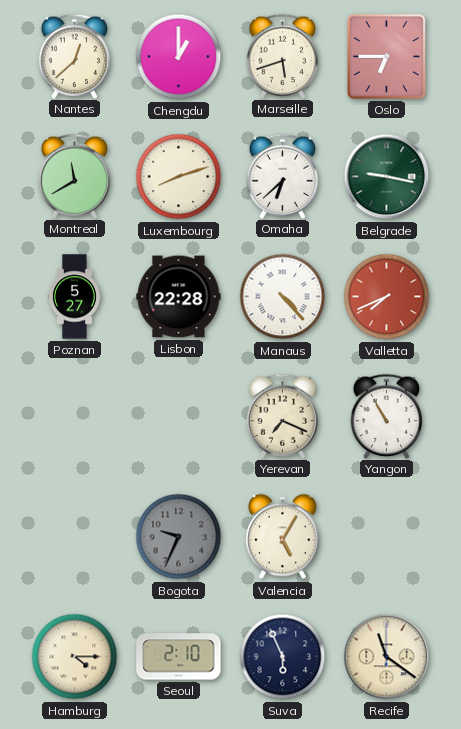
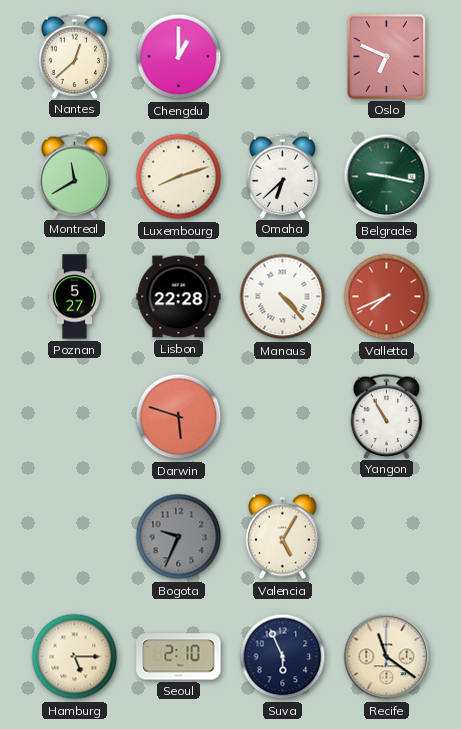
Marseille: 5:42 -> none (283, 56)
Oslo: 6:45 -> 6:49 (386, 56)
Darwin: none -> 5:48 (179, 417)
Yerevan: 7:19 -> none (283, 416)
Hamburg: 4:15 -> 5:15 (75, 657)
